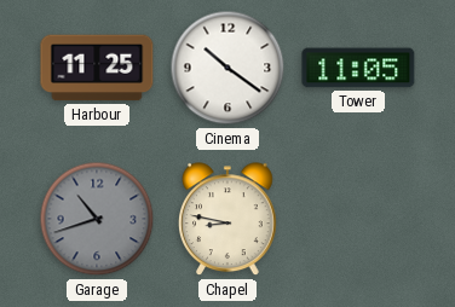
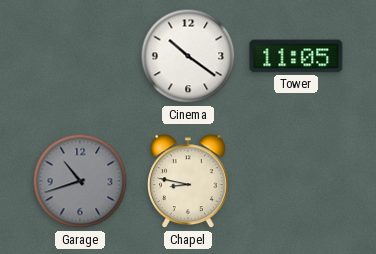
Harbour: 11:25 -> none (97, 68)
